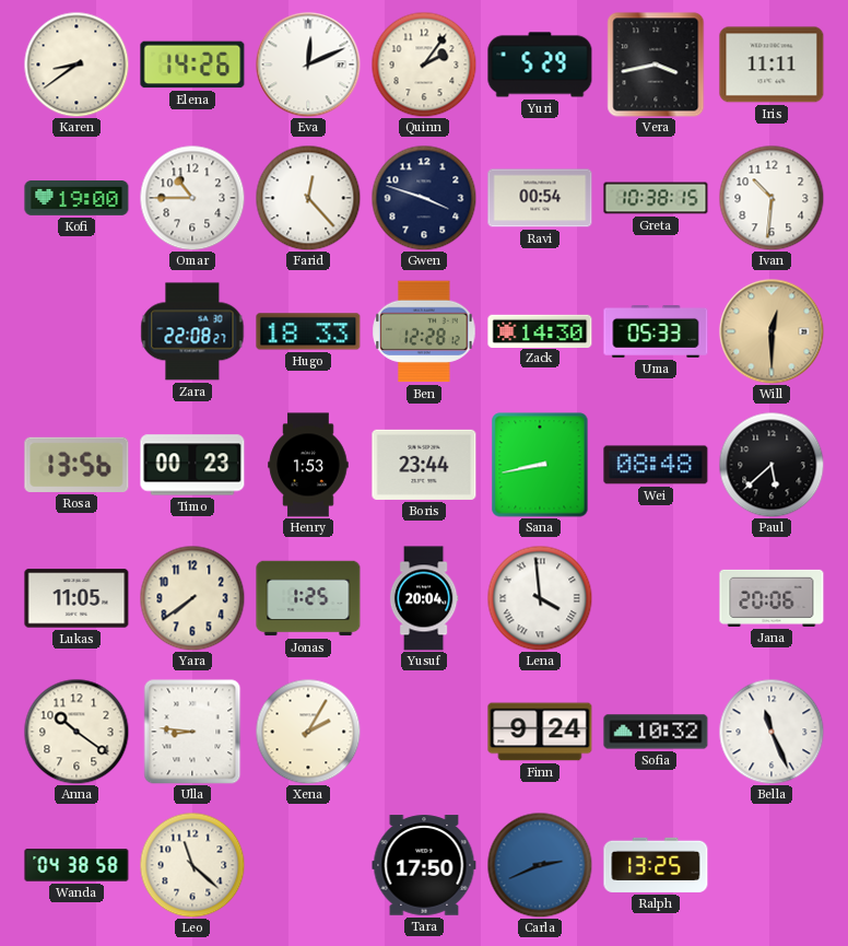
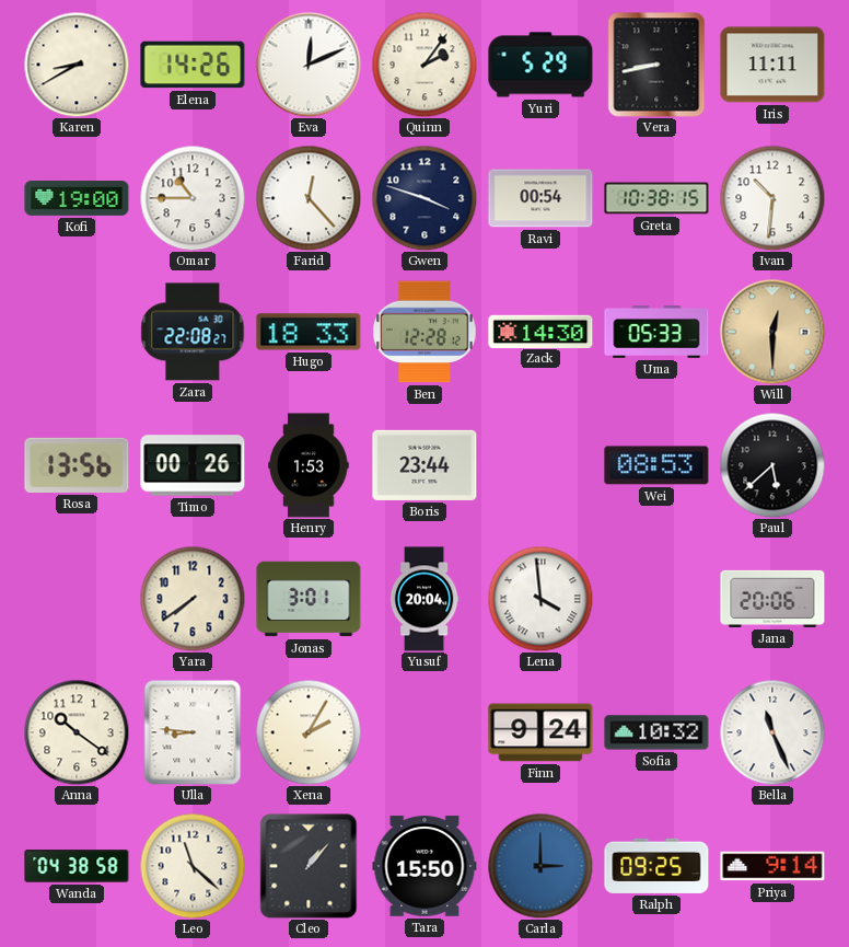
Karen: 8:39 -> 8:40 (77, 65)
Vera: 3:43 -> 8:43 (656, 65)
Timo: 00:23 -> 00:26 (193, 465)
Sana: 8:43 -> none (540, 465)
Wei: 08:48 -> 08:53 (656, 465)
Lukas: 11:05 -> none (76, 598)
Jonas: 1:25 -> 3:01 (309, 599)
Cleo: none -> 1:07 (309, 866)
Tara: 17:50 -> 15:50 (425, 866)
Carla: 2:41 -> 3:00 (540, 866)
Ralph: 13:25 -> 09:25 (656, 866)
Priya: none -> 9:14 (772, 866)
